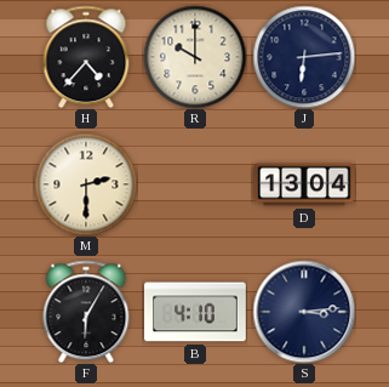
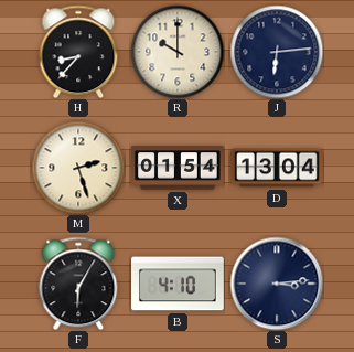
H: 4:37 -> 8:37 (78, 52)
M: 2:30 -> 2:27 (78, 168)
X: none -> 01:54 (178, 168)
